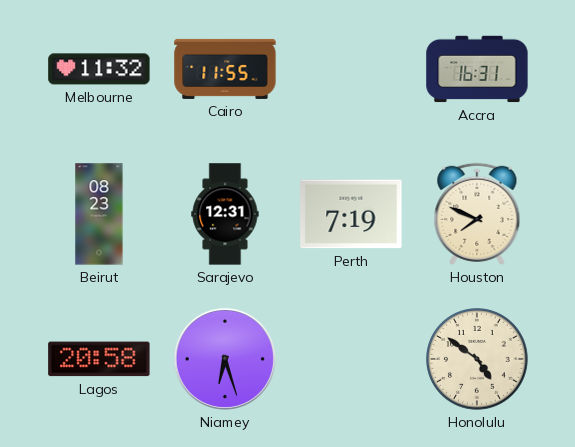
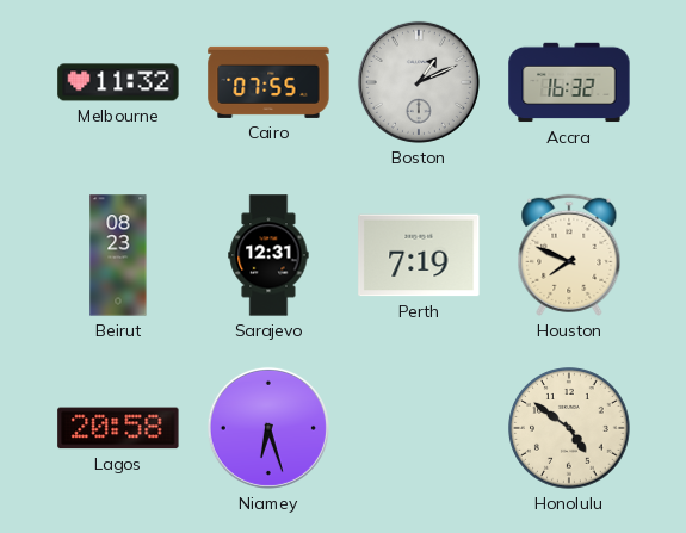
Cairo: 11:55 -> 07:55 (268, 82)
Boston: none -> 1:11 (419, 82)
Accra: 16:31 -> 16:32 (569, 82)
